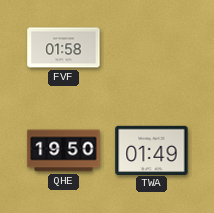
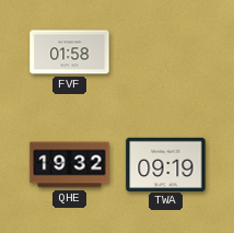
QHE: 19:50 -> 19:32 (70, 165)
TWA: 01:49 -> 09:19 (166, 164)
